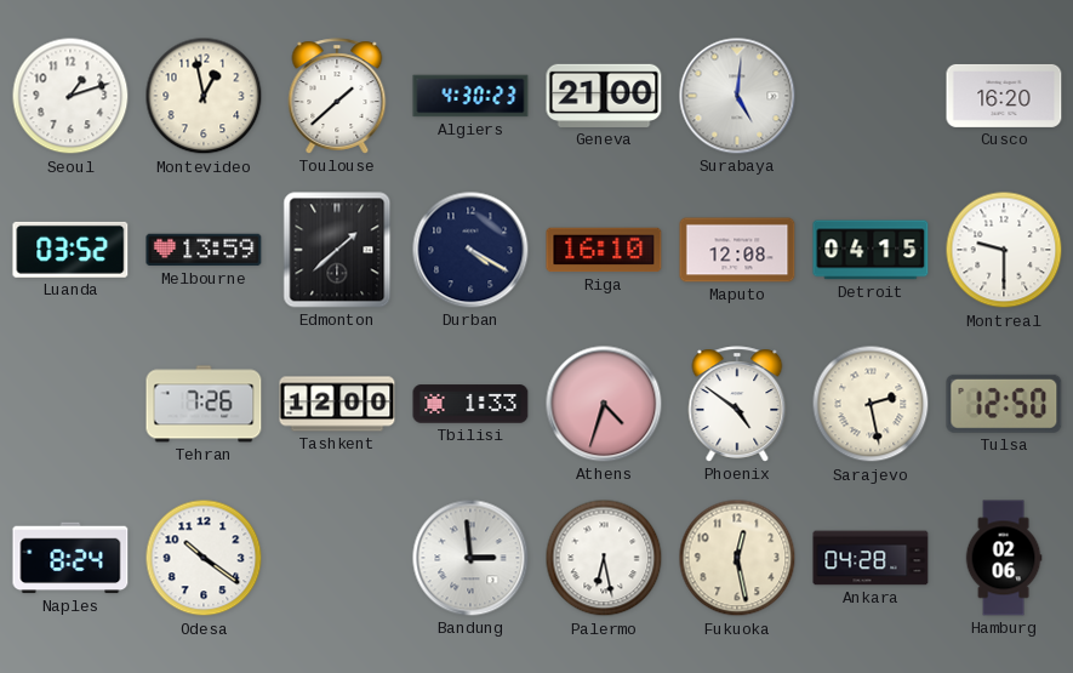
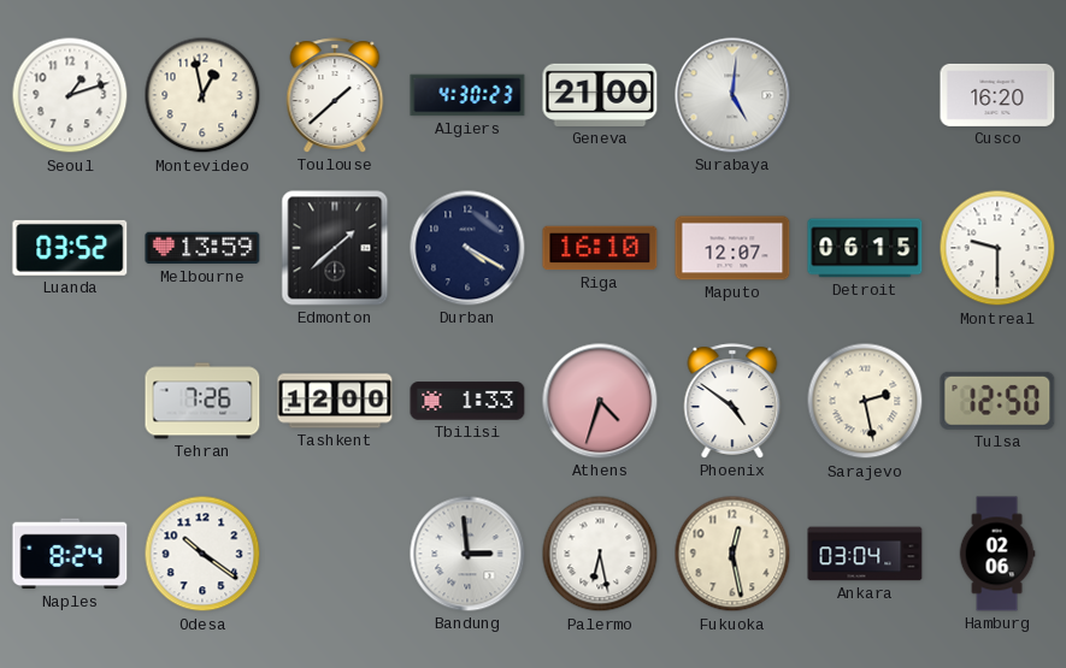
Maputo: 12:08 -> 12:07 (732, 248)
Detroit: 04:15 -> 06:15 (865, 248)
Ankara: 04:28 -> 03:04 (865, 554)
